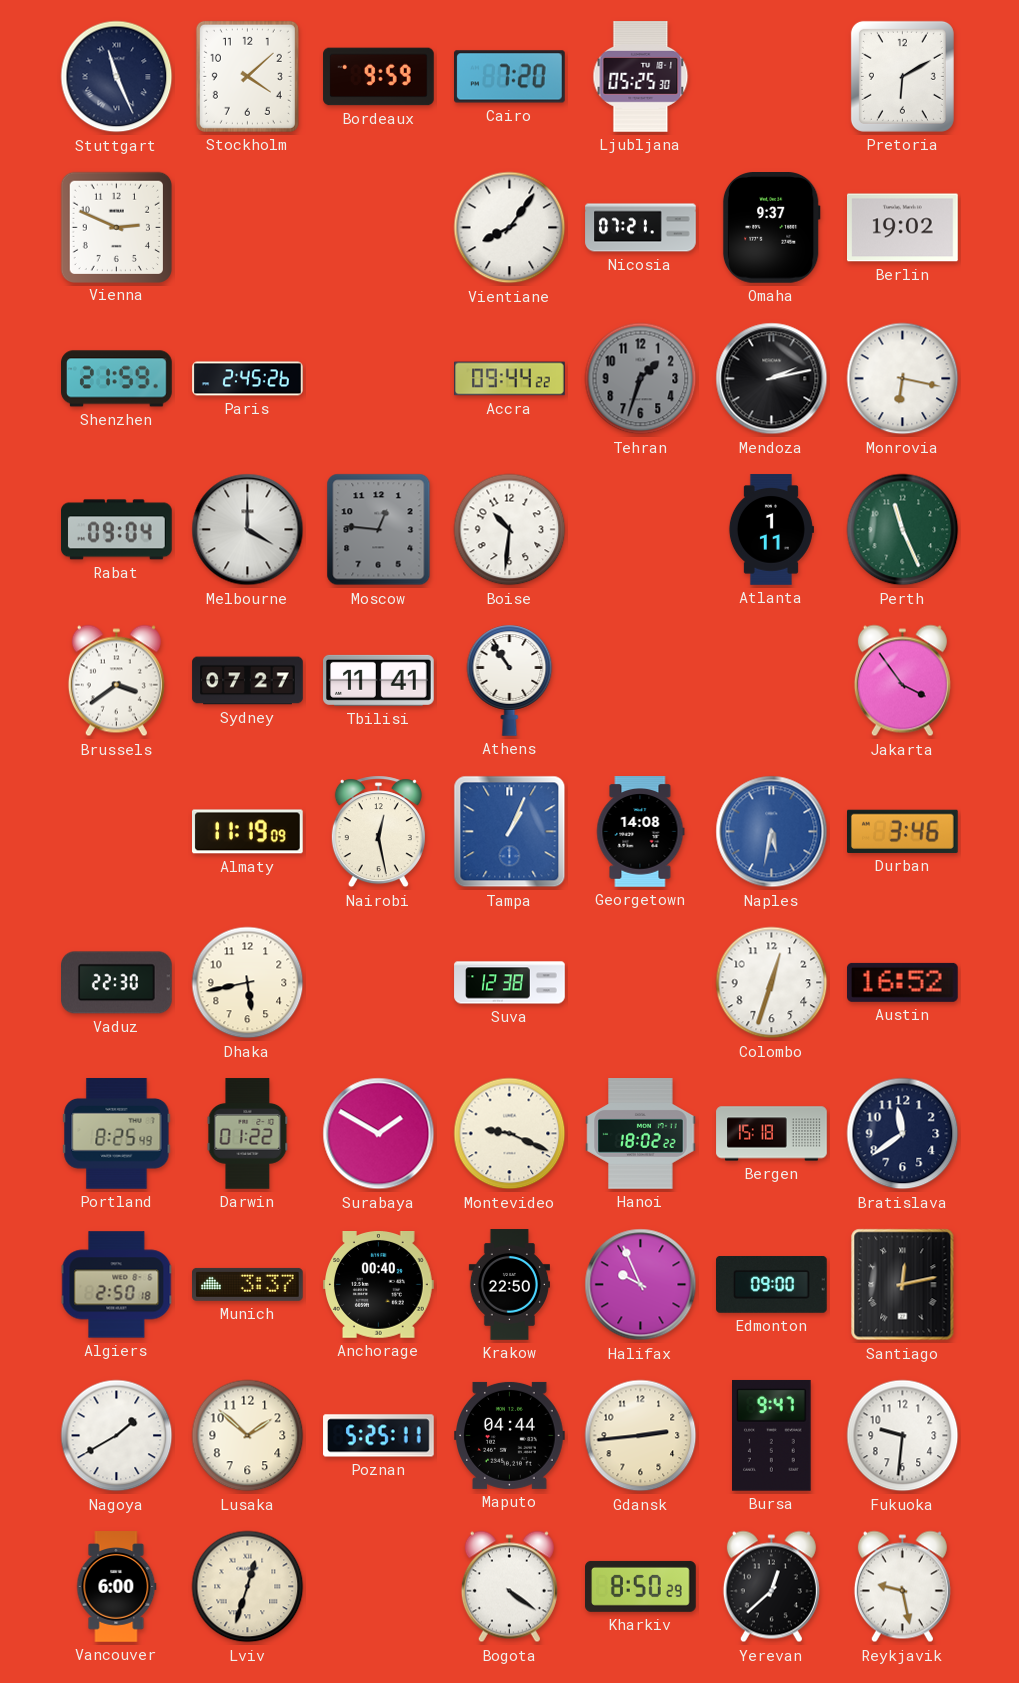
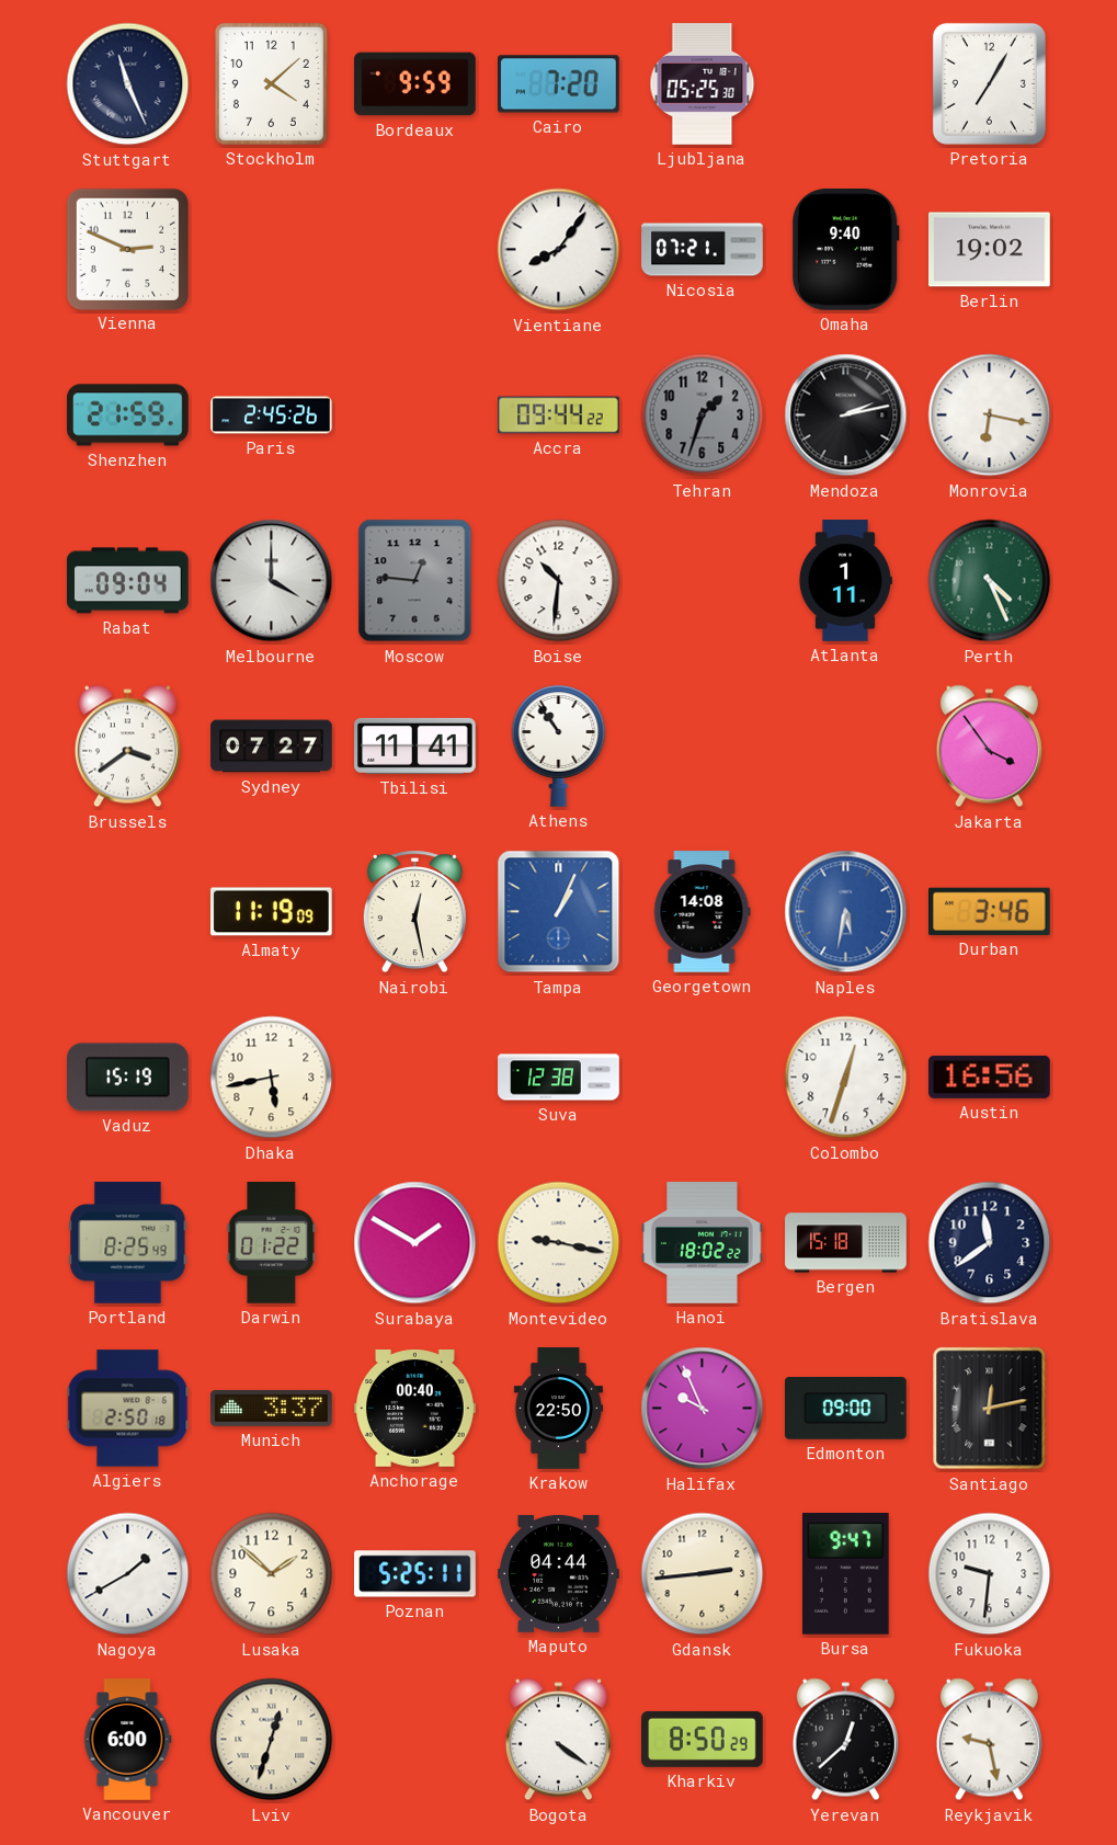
Pretoria: 6:10 -> 7:05 (989, 83)
Omaha: 9:37 -> 9:40 (845, 250)
Perth: 11:26 -> 4:26 (990, 581)
Vaduz: 22:30 -> 15:19 (128, 1078)
Austin: 16:52 -> 16:56 (990, 1077)
Montevideo: 9:19 -> 9:17 (559, 1243)
